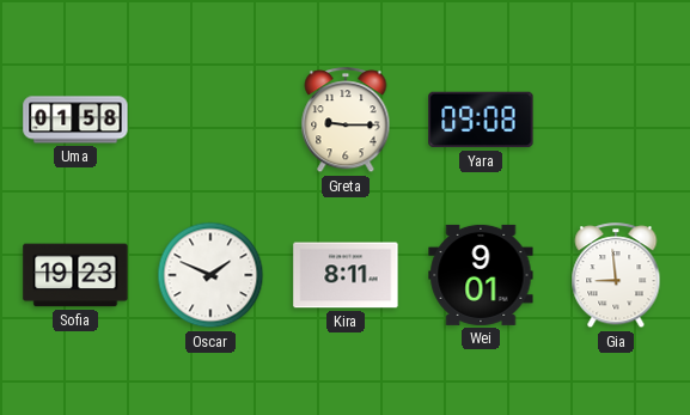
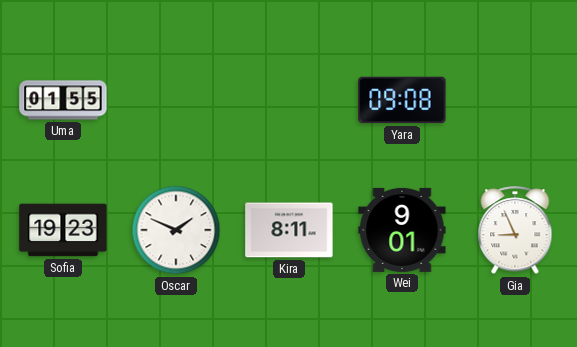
Uma: 01:58 -> 01:55 (63, 100)
Greta: 9:15 -> none (346, 121)
Gia: 8:59 -> 8:56 (515, 231)
